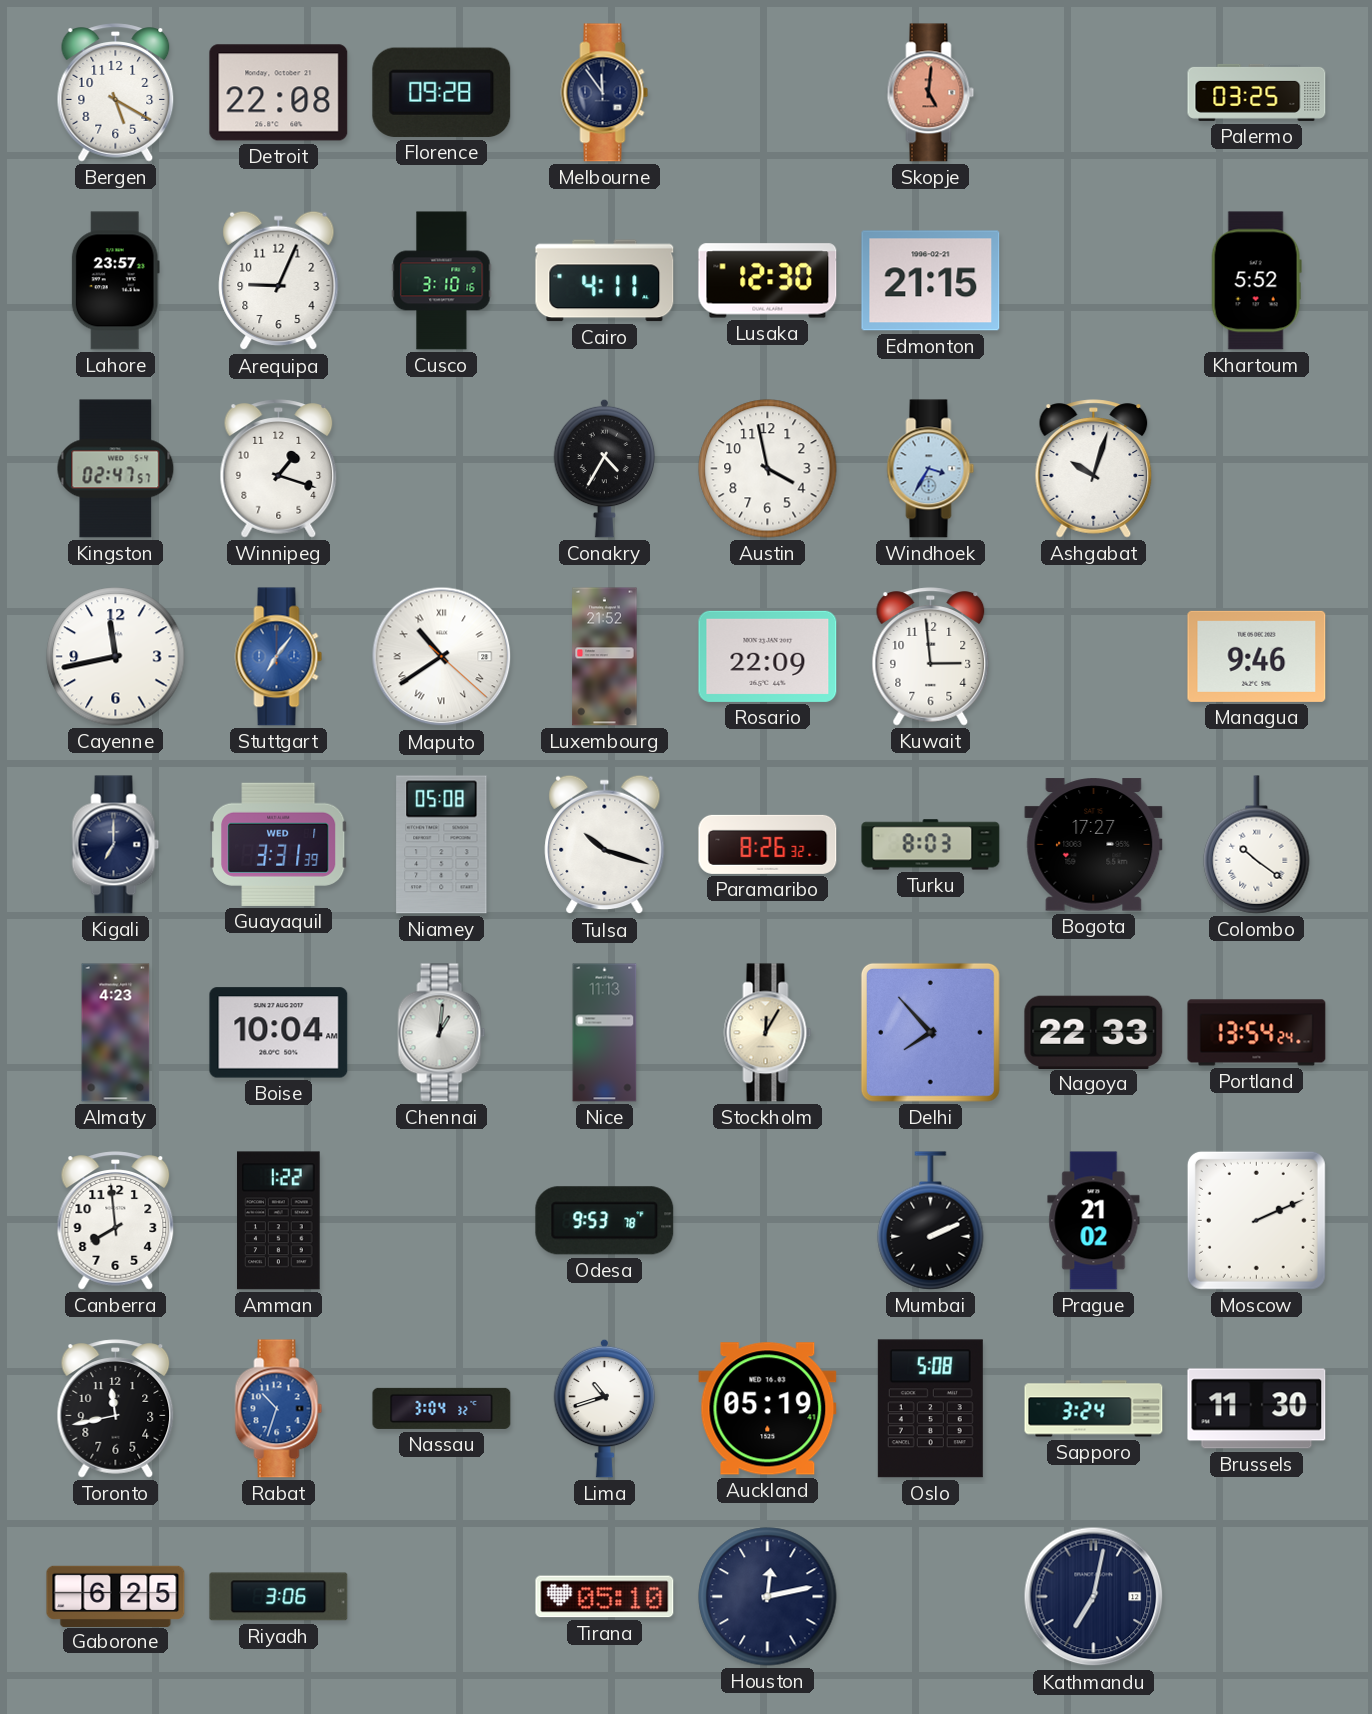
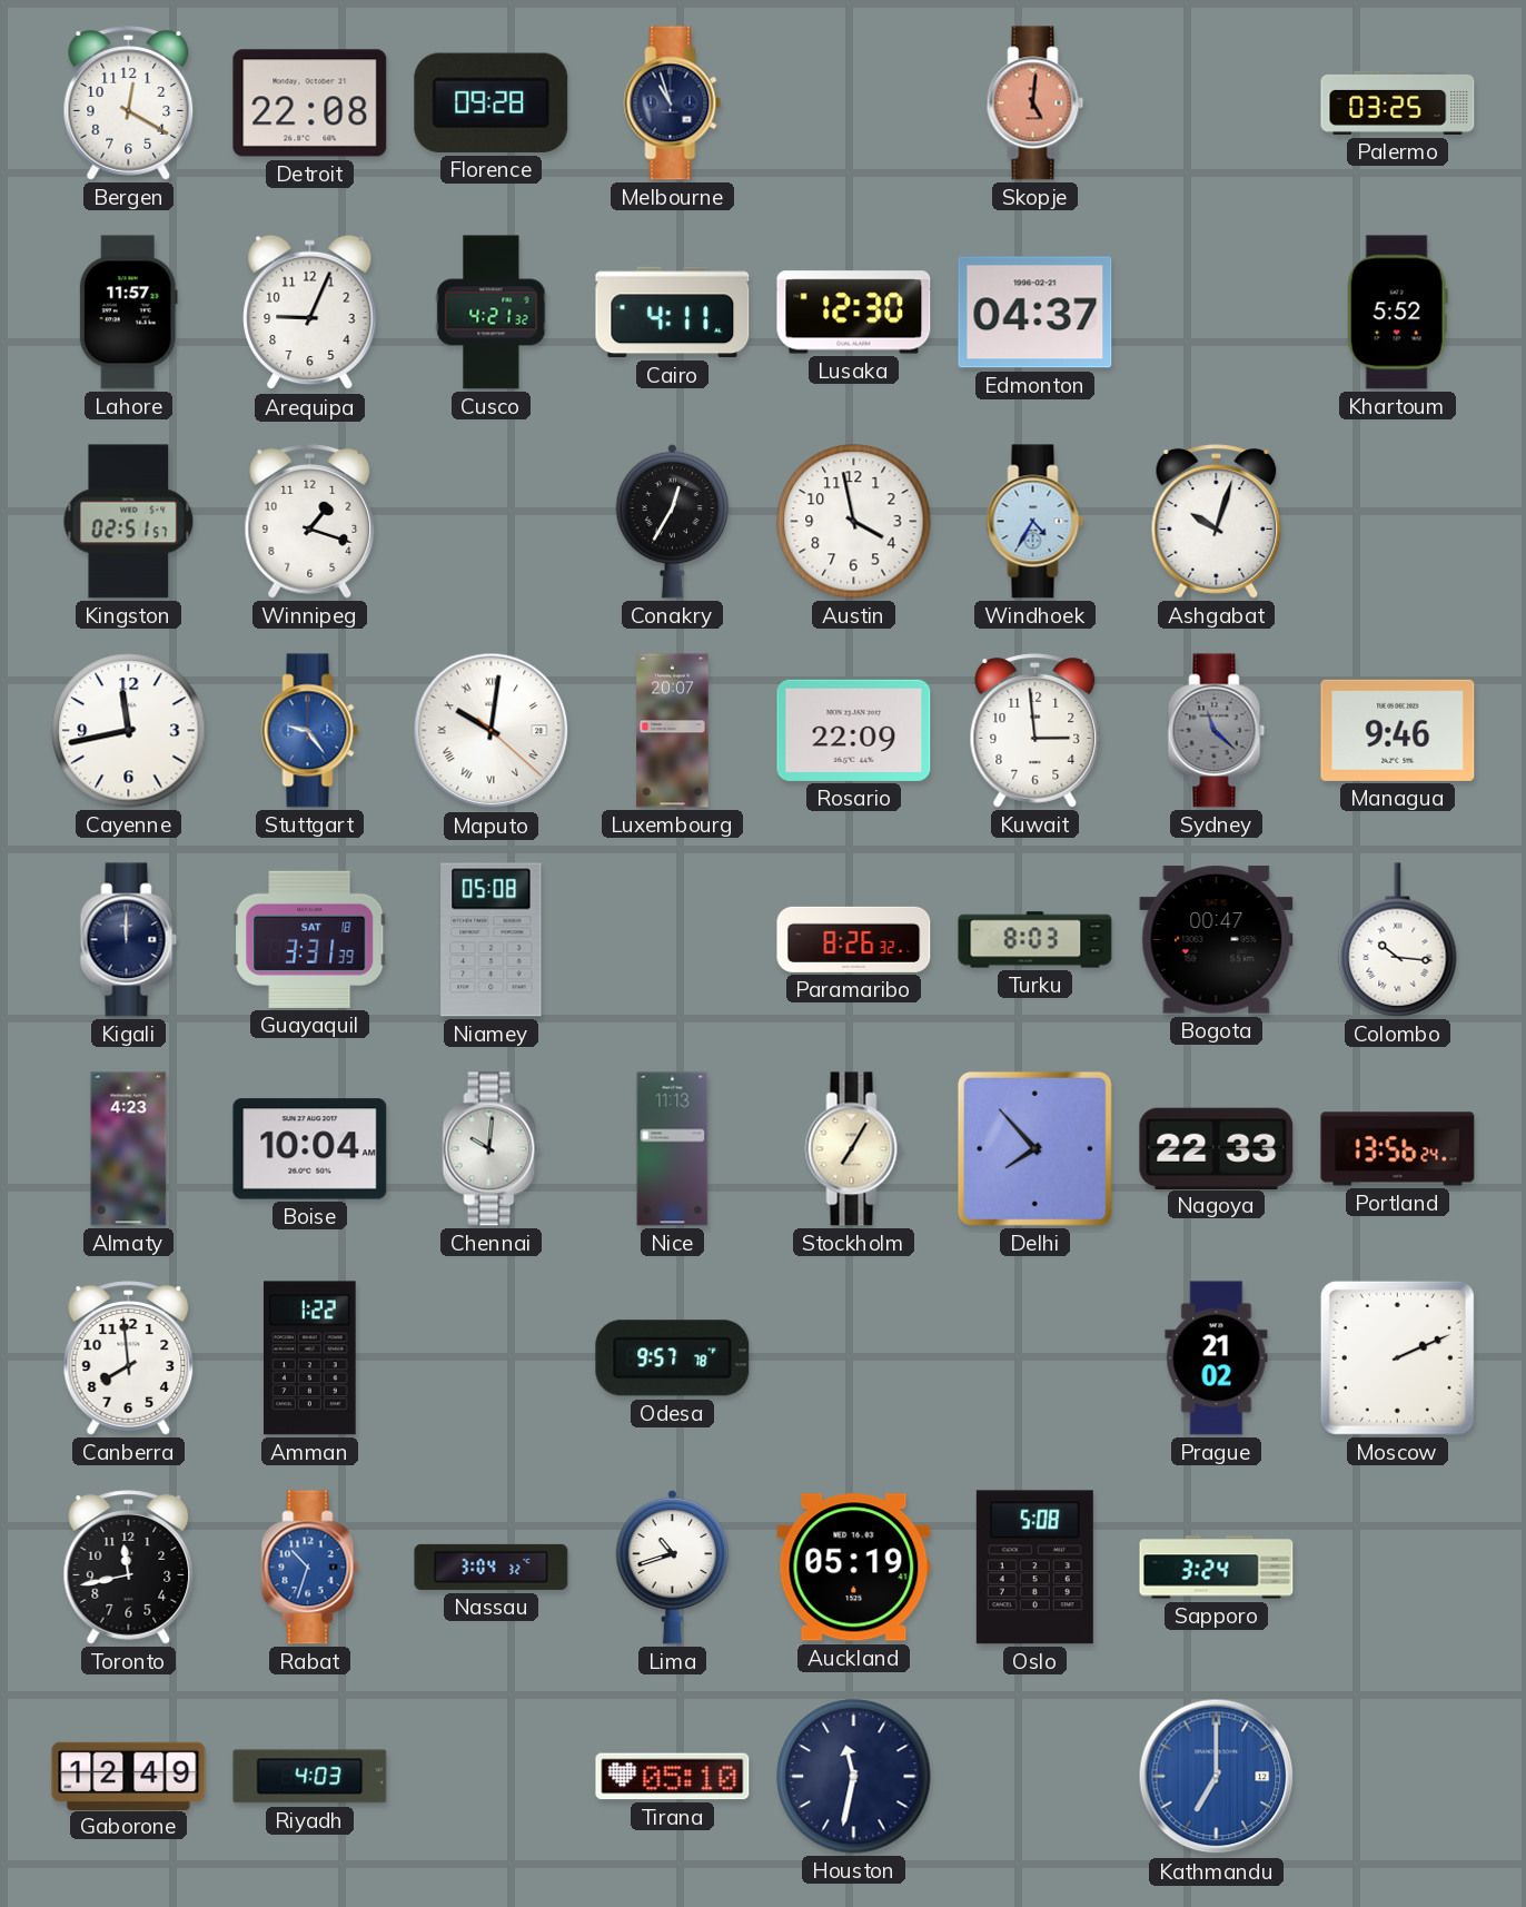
Bergen: 5:20 -> 12:20 (129, 103)
Melbourne: 11:54 -> 10:57 (673, 103)
Lahore: 23:57 -> 11:57 (128, 313)
Cusco: 3:10 -> 4:21 (492, 313)
Edmonton: 21:15 -> 04:37 (1035, 313)
Kingston: 02:47 -> 02:51 (129, 522)
Conakry: 4:35 -> 12:35 (673, 521)
Windhoek: 3:35 -> 4:35 (1035, 522)
Stuttgart: 7:06 -> 9:24 (310, 731)
Maputo: 10:39 -> 10:01 (492, 731)
Luxembourg: 21:52 -> 20:07 (673, 731)
Sydney: none -> 11:22 (1217, 731)
Kigali: 7:00 -> 12:00 (129, 940)
Guayaquil date: WED 1 -> SAT 18 (310, 939)
Tulsa: 10:18 -> none (605, 845)
Bogota: 17:27 -> 00:47 (1217, 940)
Colombo: 10:21 -> 10:16 (1398, 940)
Chennai: 1:01 -> 10:01 (492, 1149)
Stockholm: 12:05 -> 7:05 (854, 1149)
Portland: 13:54 -> 13:56 (1398, 1149)
Odesa: 9:53 -> 9:57 (673, 1358)
Mumbai: 2:11 -> none (931, 1221)
Brussels: 11:30 -> none (1257, 1409)
Gaborone: 6:25 -> 12:49 (129, 1776)
Riyadh: 3:06 -> 4:03 (310, 1777)
Houston: 12:13 -> 11:32 (854, 1777)
Kathmandu: 7:02 -> 7:00 (1217, 1777)
Kathmandu dial: navy -> blue (1217, 1777)
